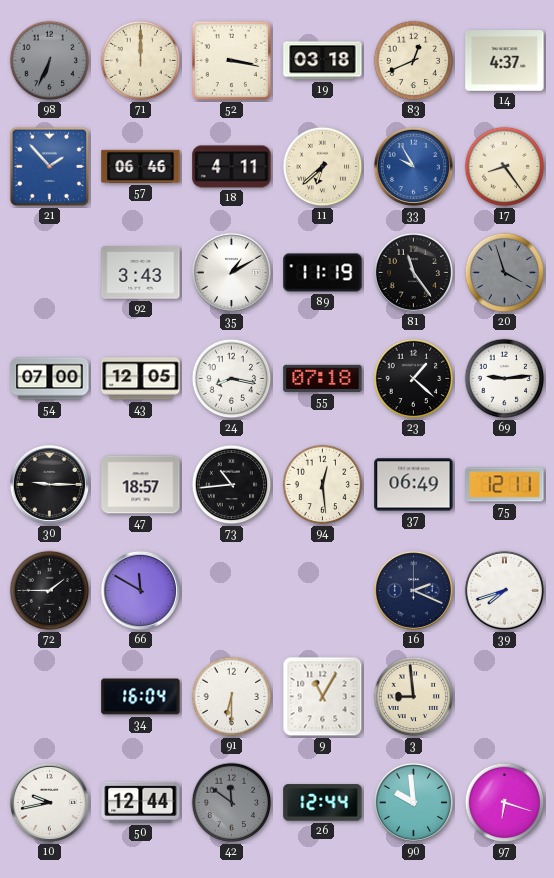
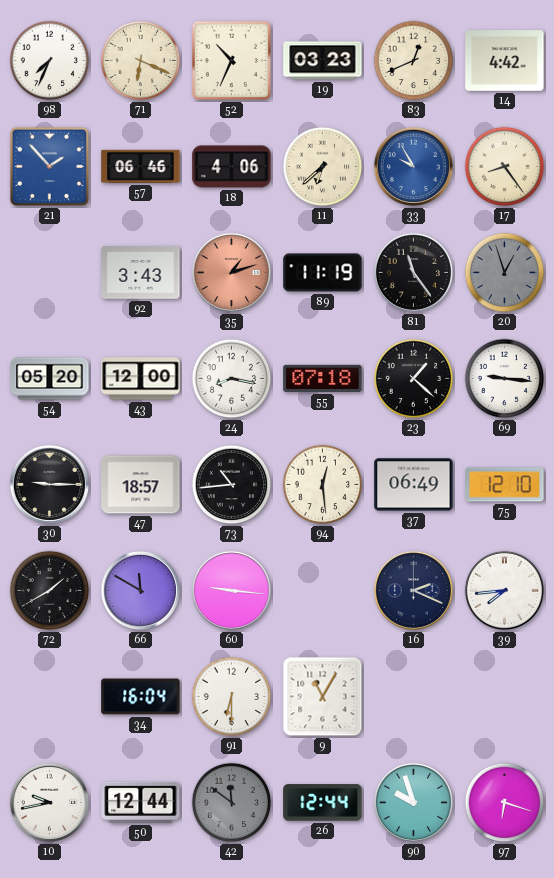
98: 6:34 -> 7:34 (50, 61)
98 dial: grey -> white (50, 61)
71: 12:00 -> 6:19 (141, 61)
52: 3:17 -> 10:34 (231, 60)
19: 03:18 -> 03:23 (323, 61)
14: 4:37 -> 4:42 (505, 61)
18: 4:11 -> 4:06 (232, 167)
35: 1:10 -> 1:12 (231, 272)
35 dial: white -> salmon (231, 272)
20: 3:57 -> 12:57 (505, 273)
54: 07:00 -> 05:20 (50, 379)
43: 12:05 -> 12:00 (141, 379)
69: 9:14 -> 9:16 (505, 379)
75: 12:11 -> 12:10 (505, 485)
72: 1:45 -> 1:40 (50, 591)
60: none -> 9:16 (231, 590)
39: 7:42 -> 7:44 (504, 590)
3: 8:59 -> none (414, 697)
90: 9:59 -> 9:57 (413, 802)
